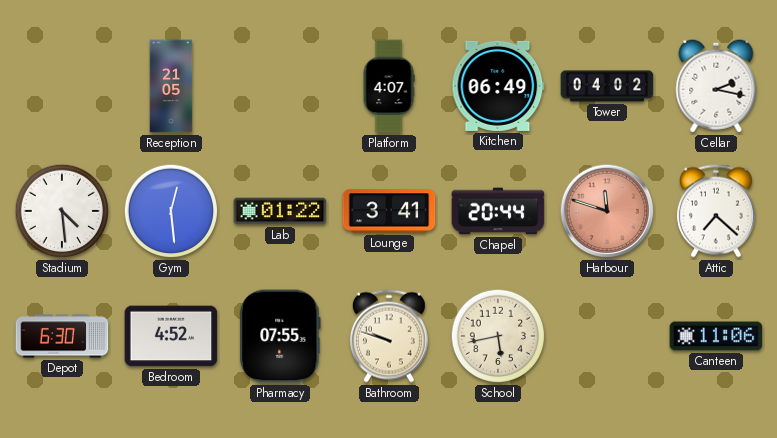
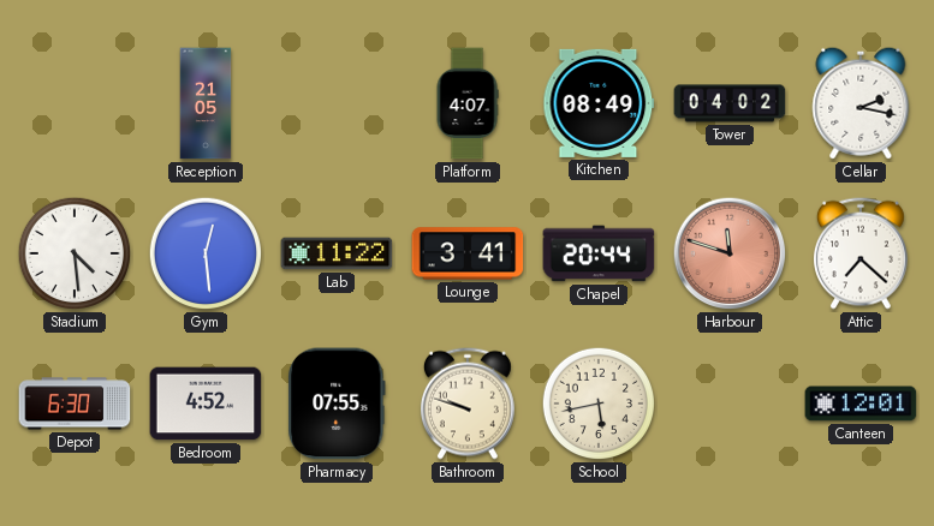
Kitchen: 06:49 -> 08:49 (599, 103)
Lab: 01:22 -> 11:22 (337, 253)
Canteen: 11:06 -> 12:01 (861, 404)
